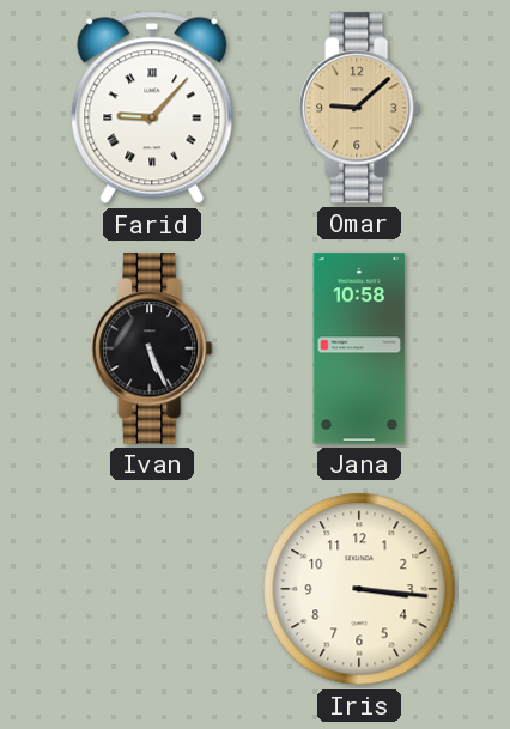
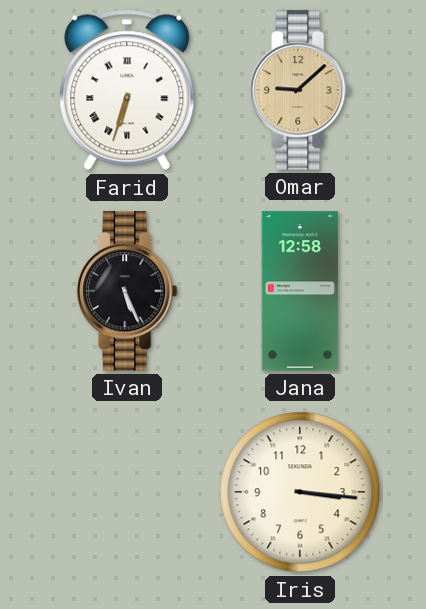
Farid: 9:07 -> 6:33 (127, 90)
Jana: 10:58 -> 12:58 (300, 291)
